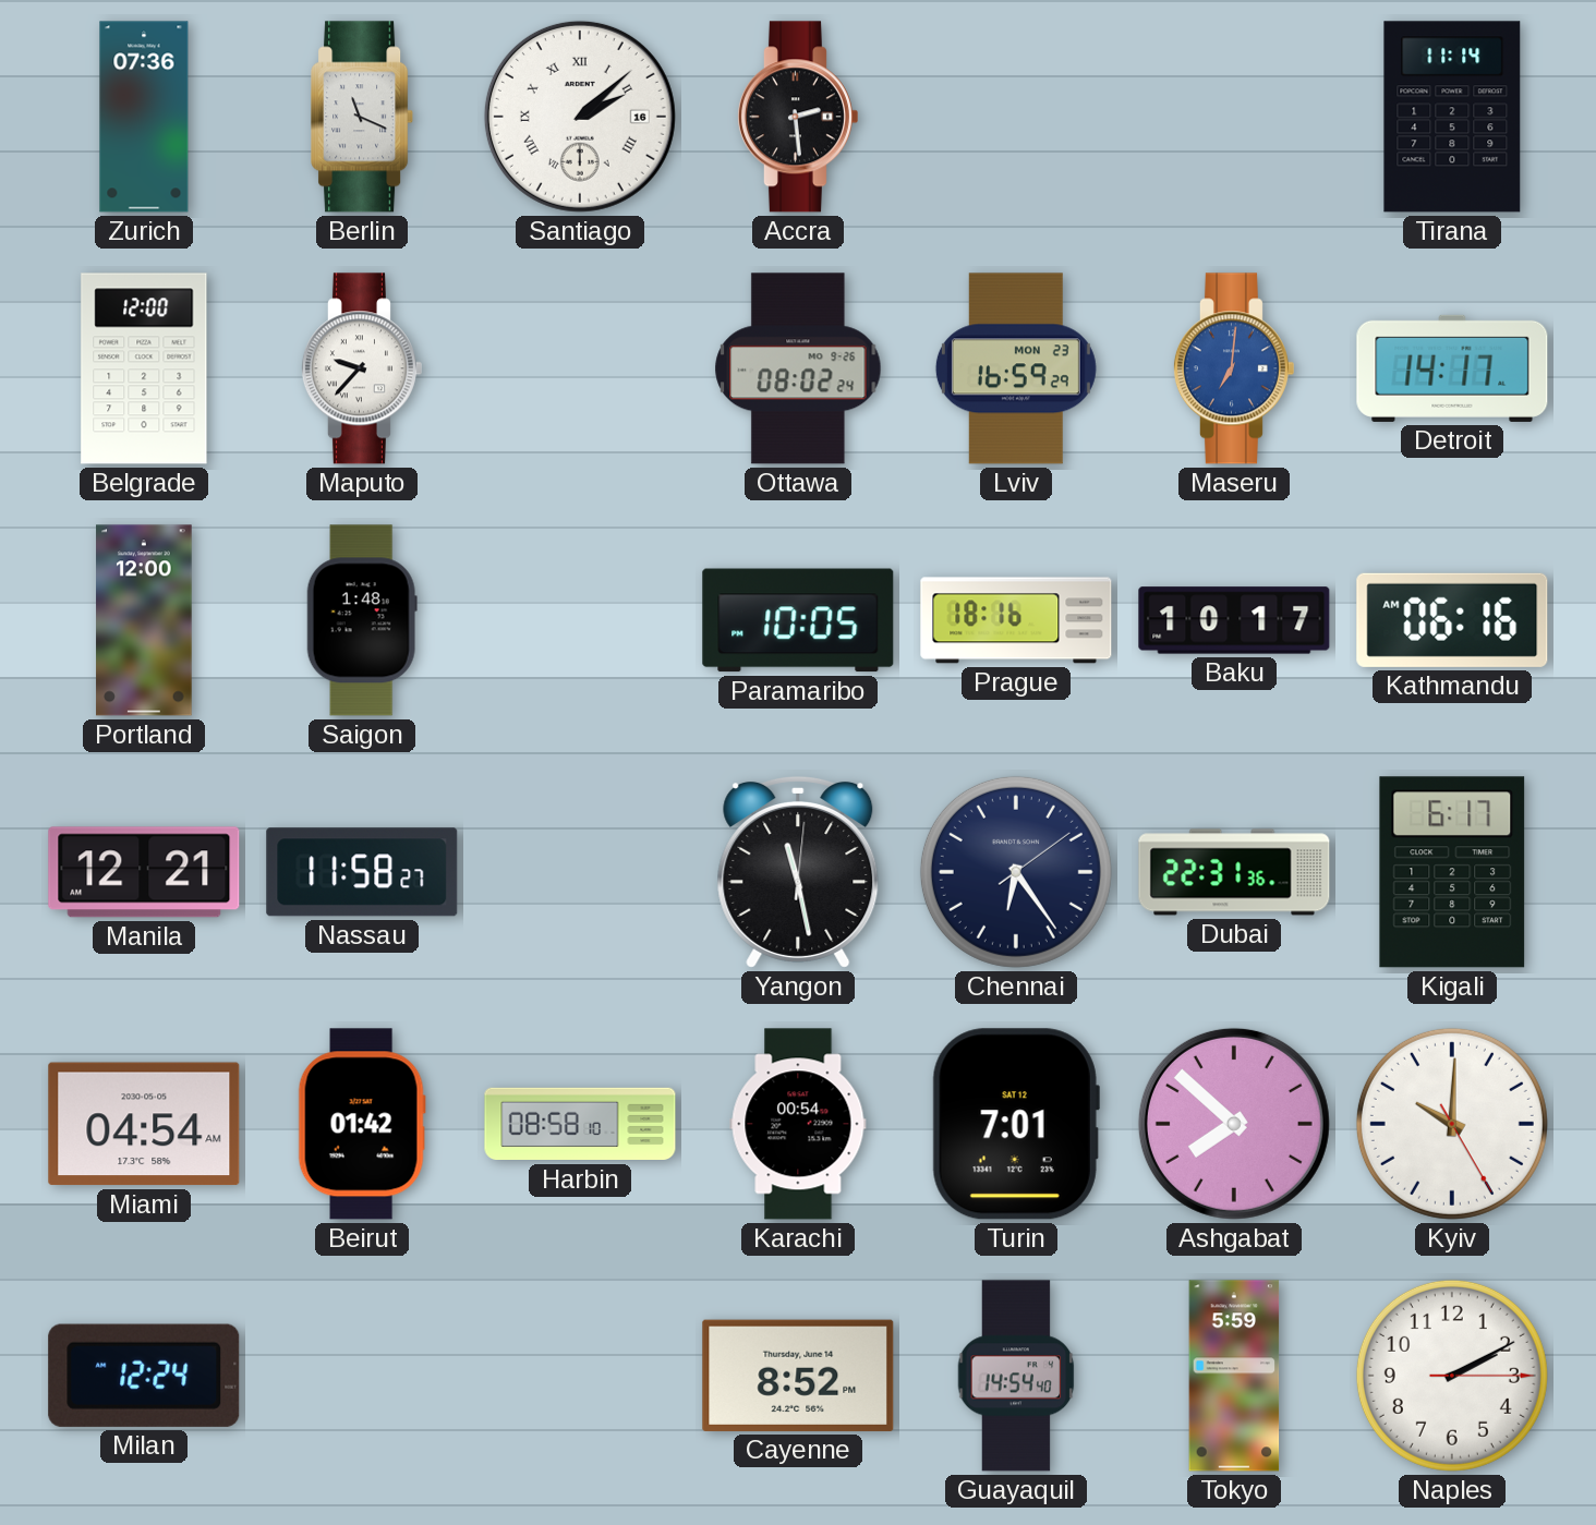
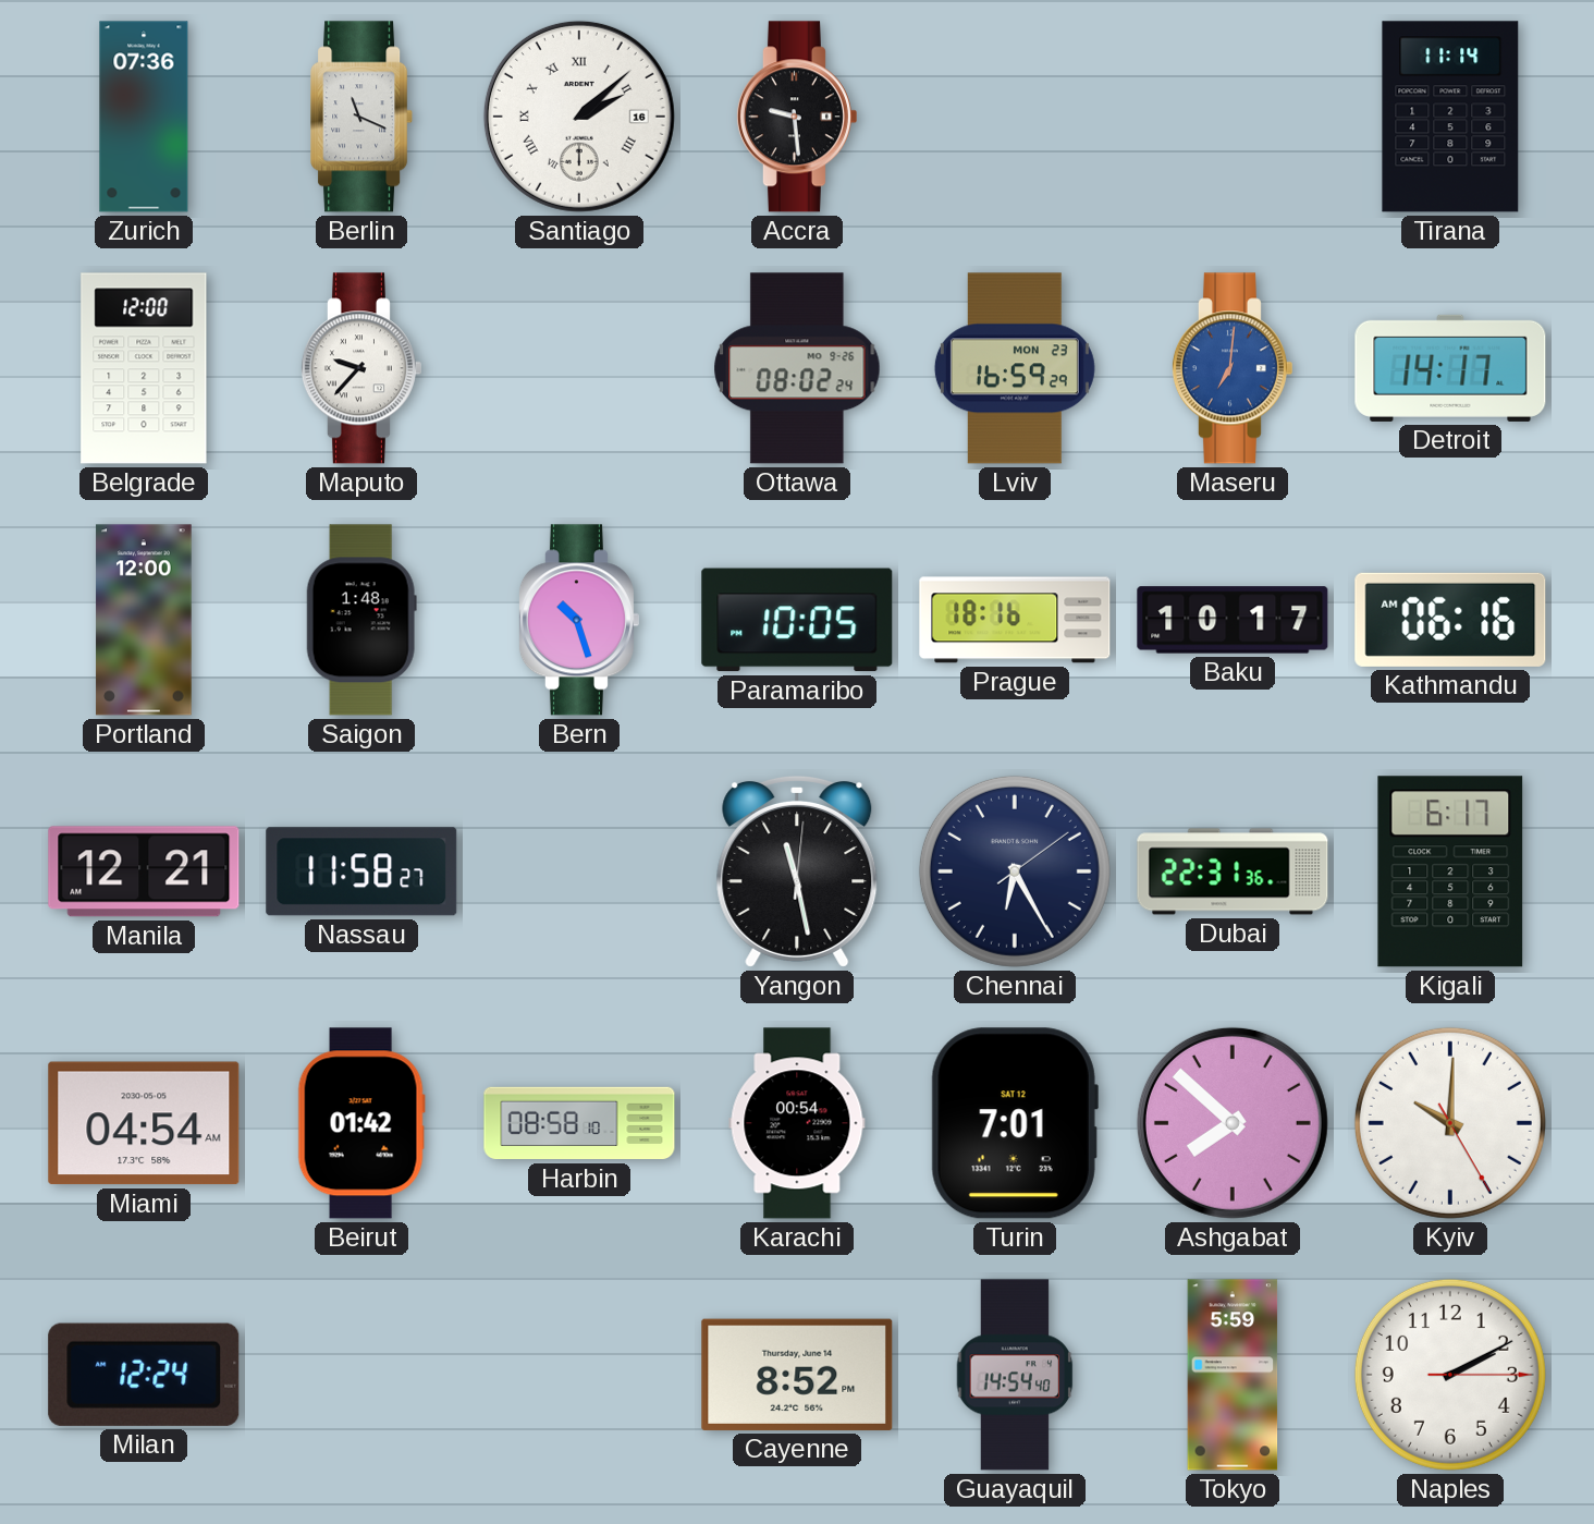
Accra: 2:29 -> 9:29 (796, 117)
Bern: none -> 10:27 (578, 620)
Chennai: 6:24 -> 6:25 (1015, 871)
